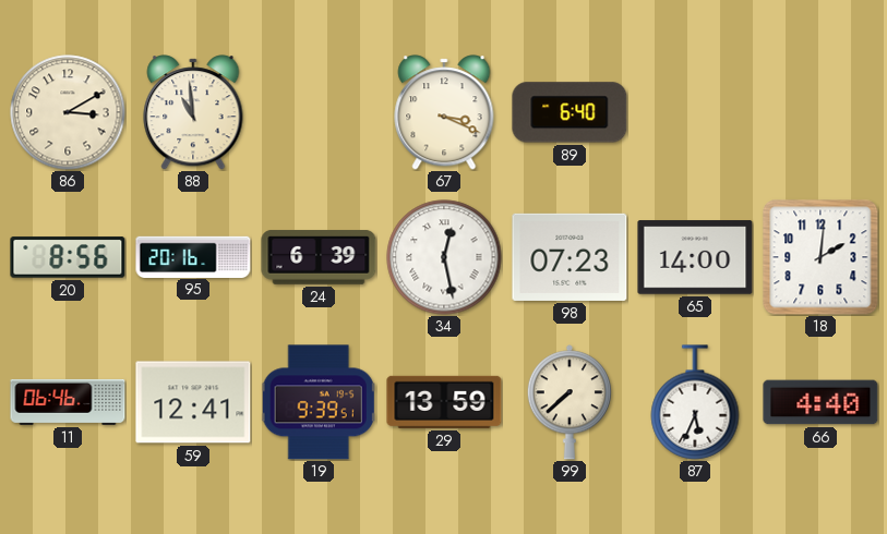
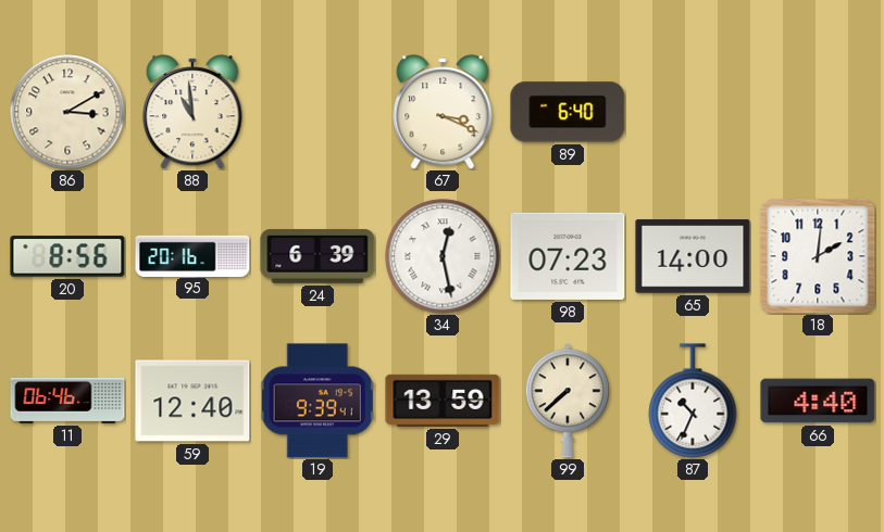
59: 12:41 -> 12:40 (192, 401)
19: 9:39:51 -> 9:39:41 (318, 401)
87: 5:34 -> 10:34 (693, 401)
